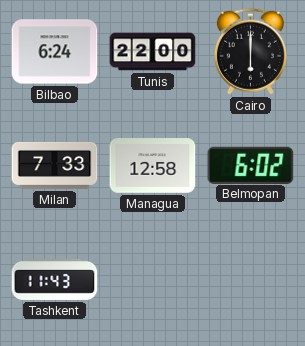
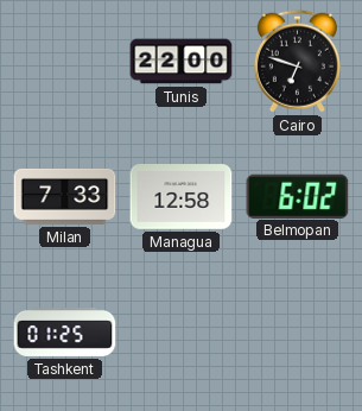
Bilbao: 6:24 -> none (55, 52)
Cairo: 6:00 -> 6:48 (297, 61)
Tashkent: 11:43 -> 01:25 (65, 331)
